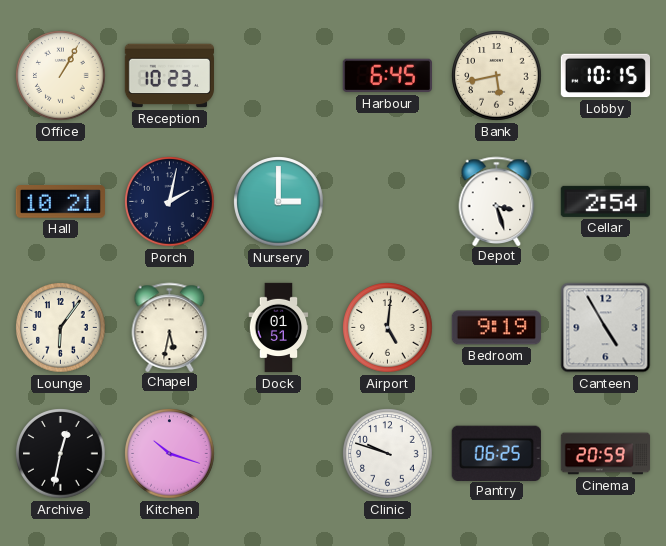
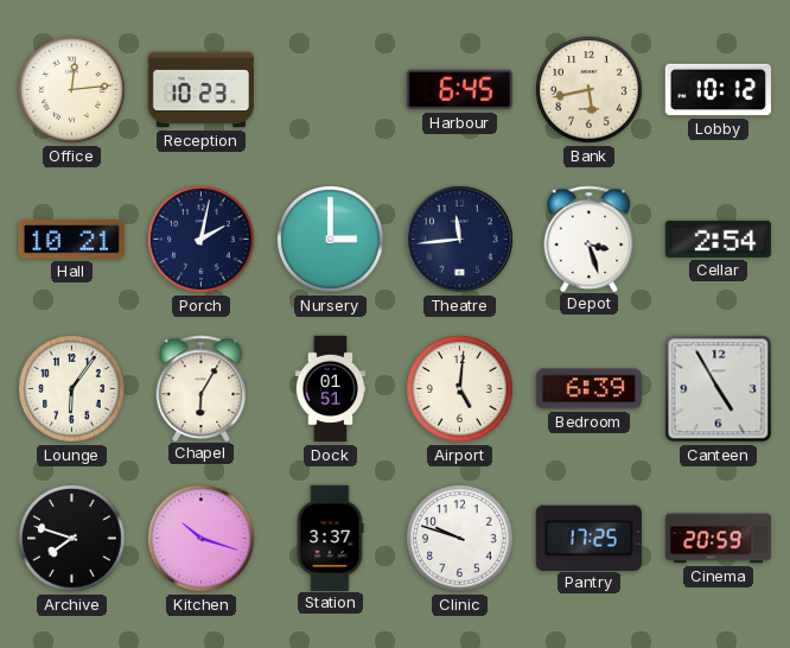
Office: 1:05 -> 12:14 (72, 90)
Lobby: 10:15 -> 10:12 (718, 90)
Theatre: none -> 11:44 (460, 240)
Chapel: 5:32 -> 6:05 (202, 388)
Bedroom: 9:19 -> 6:39 (588, 389)
Archive: 12:32 -> 7:48 (72, 539)
Station: none -> 3:37 (330, 538)
Pantry: 06:25 -> 17:25 (588, 538)
